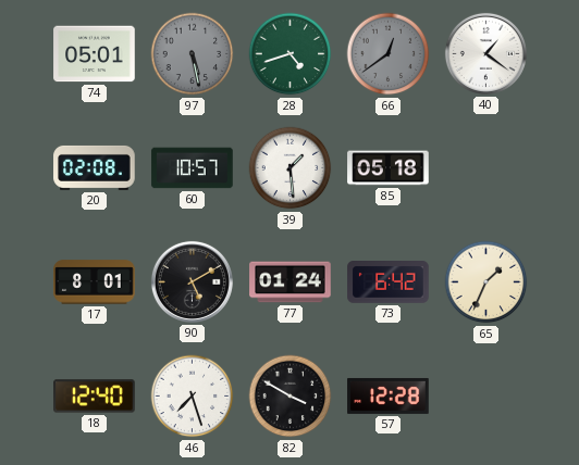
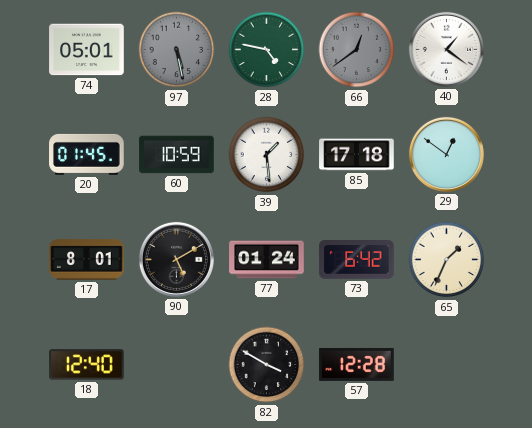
28: 4:42 -> 4:47 (267, 50)
20: 02:08 -> 01:45 (87, 154)
60: 10:57 -> 10:59 (177, 155)
85: 05:18 -> 17:18 (357, 155)
29: none -> 12:51 (446, 154)
46: 7:27 -> none (193, 397)
